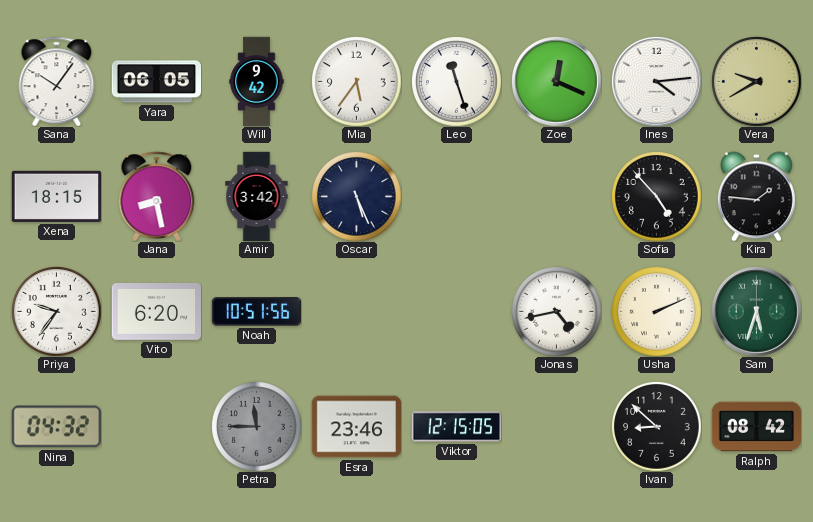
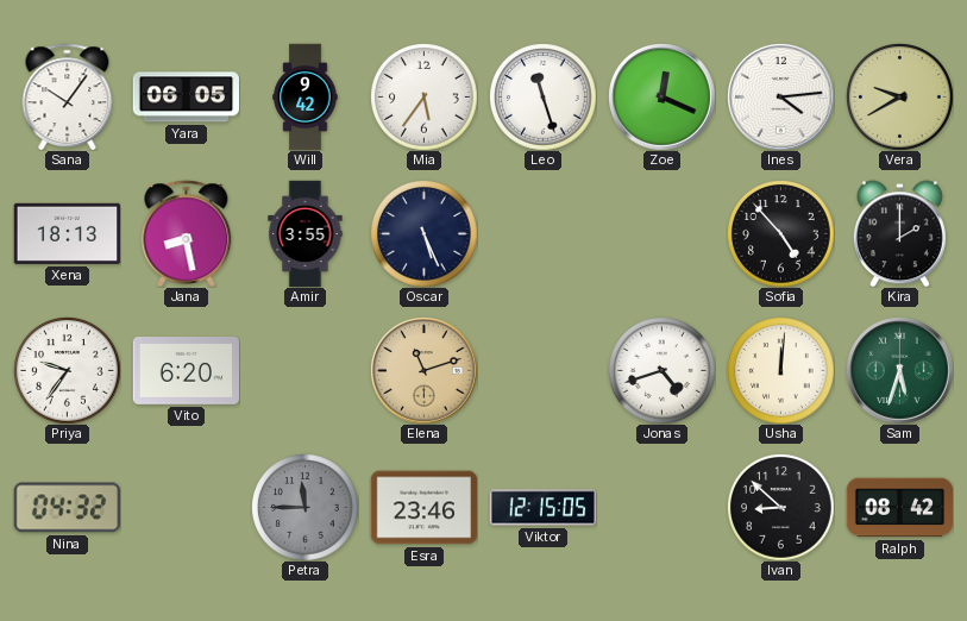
Xena: 18:15 -> 18:13 (67, 233)
Amir: 3:42 -> 3:55 (306, 233)
Kira: 1:46 -> 2:00 (899, 233)
Noah: 10:51 -> none (256, 312)
Elena: none -> 11:12 (425, 371)
Jonas: 4:43 -> 4:42 (663, 371)
Usha: 2:11 -> 12:01 (781, 371)
